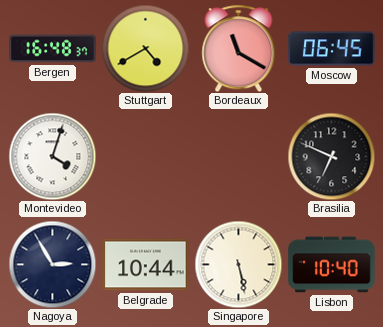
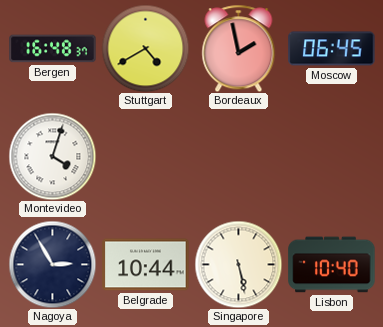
Bordeaux: 11:20 -> 1:58 (239, 48)
Brasilia: 6:49 -> none (331, 156)
